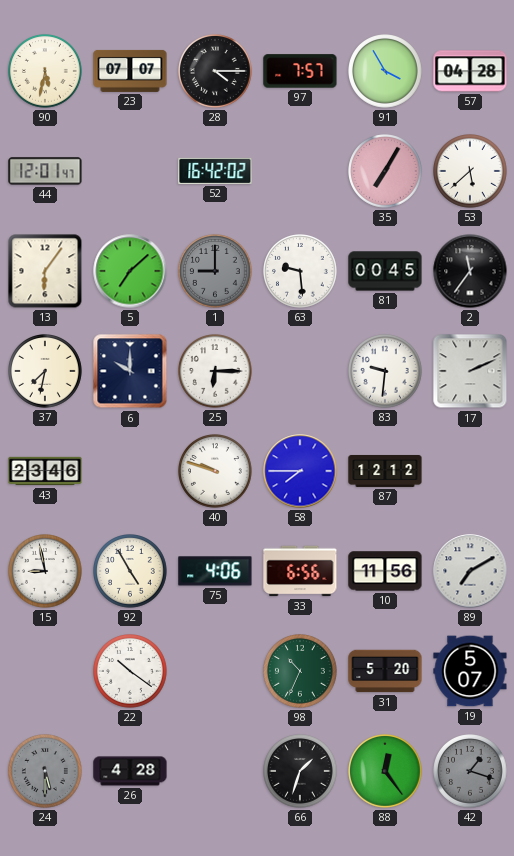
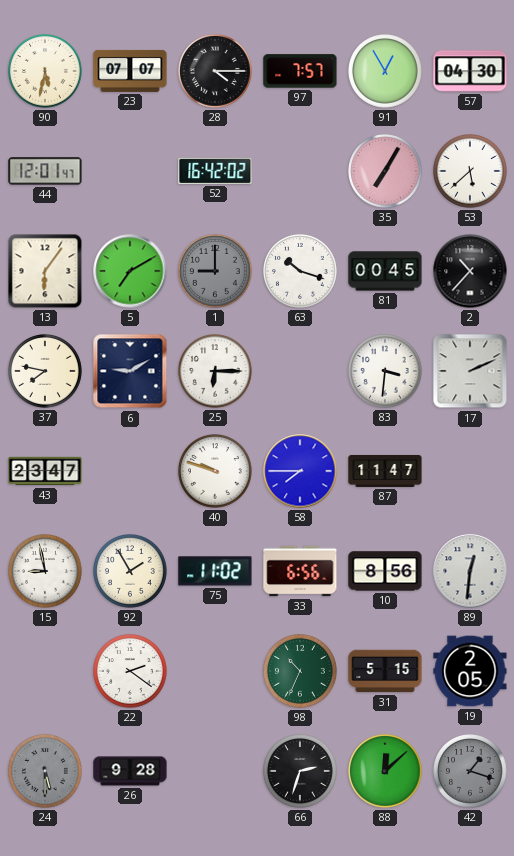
91: 3:55 -> 12:55 (386, 72)
57: 04:28 -> 04:30 (470, 71)
5: 7:08 -> 7:10 (130, 271)
63: 9:29 -> 10:18 (301, 272)
2: 11:36 -> 10:37 (470, 271)
37: 7:32 -> 7:47 (46, 372)
6: 10:00 -> 9:10 (130, 371)
83: 9:31 -> 3:31 (386, 372)
43: 23:46 -> 23:47 (45, 471)
87: 12:12 -> 11:47 (385, 471)
92: 4:55 -> 1:55 (131, 572)
75: 4:06 -> 11:02 (215, 571)
10: 11:56 -> 8:56 (385, 571)
89: 7:10 -> 12:31 (470, 571)
22: 10:21 -> 2:21 (131, 672)
31: 5:20 -> 5:15 (385, 671)
19: 5:07 -> 2:05 (470, 671)
26: 4:28 -> 9:28 (130, 771)
66: 1:33 -> 2:33 (301, 772)
88: 12:24 -> 12:08 (386, 772)
